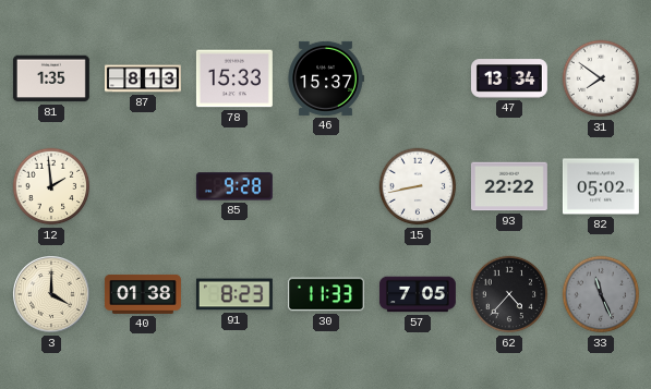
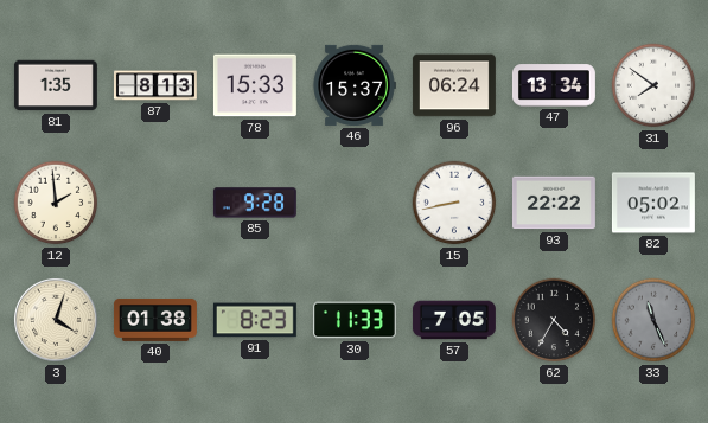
96: none -> 06:24 (454, 85)
3: 4:00 -> 4:03 (57, 321)
62: 4:37 -> 4:35 (554, 320)
